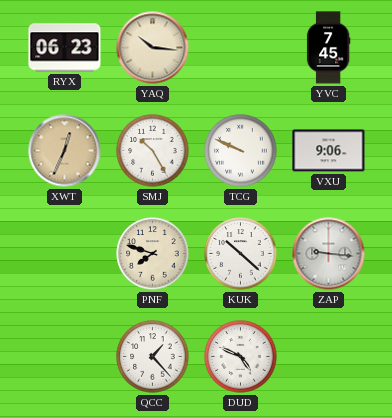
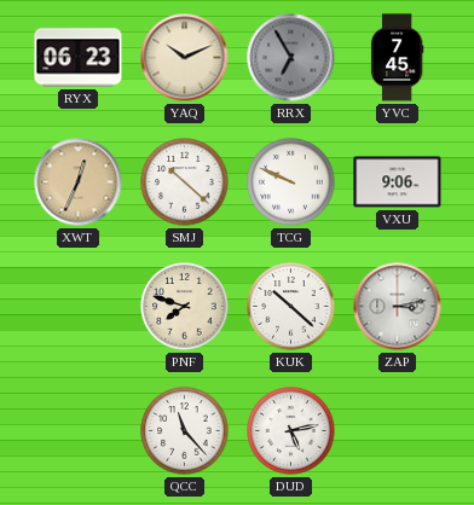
YAQ: 10:16 -> 10:11 (185, 58)
RRX: none -> 6:55 (291, 58)
SMJ: 10:25 -> 10:22 (185, 182)
ZAP: 9:16 -> 3:13 (398, 307)
QCC: 1:23 -> 11:23 (185, 431)
DUD: 4:49 -> 5:13 (291, 431)
